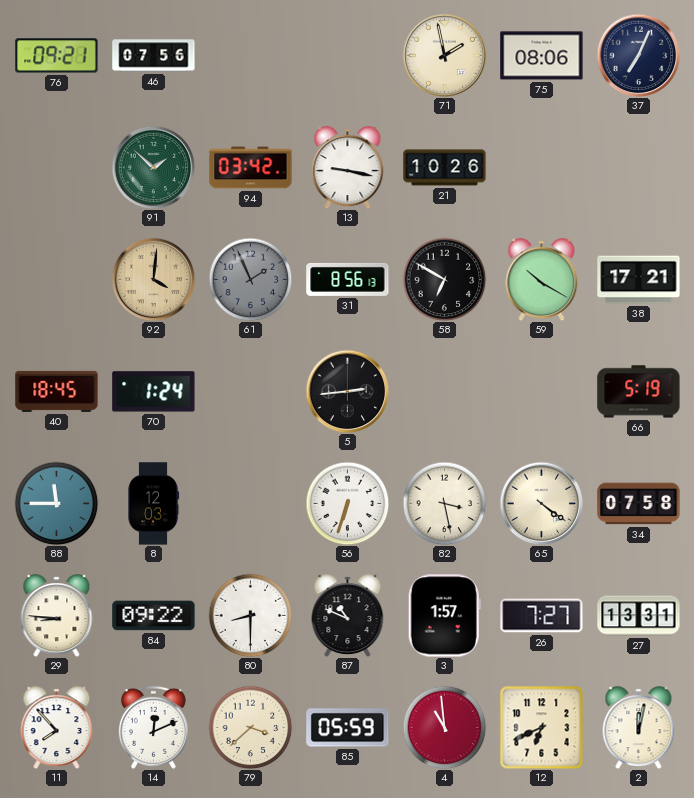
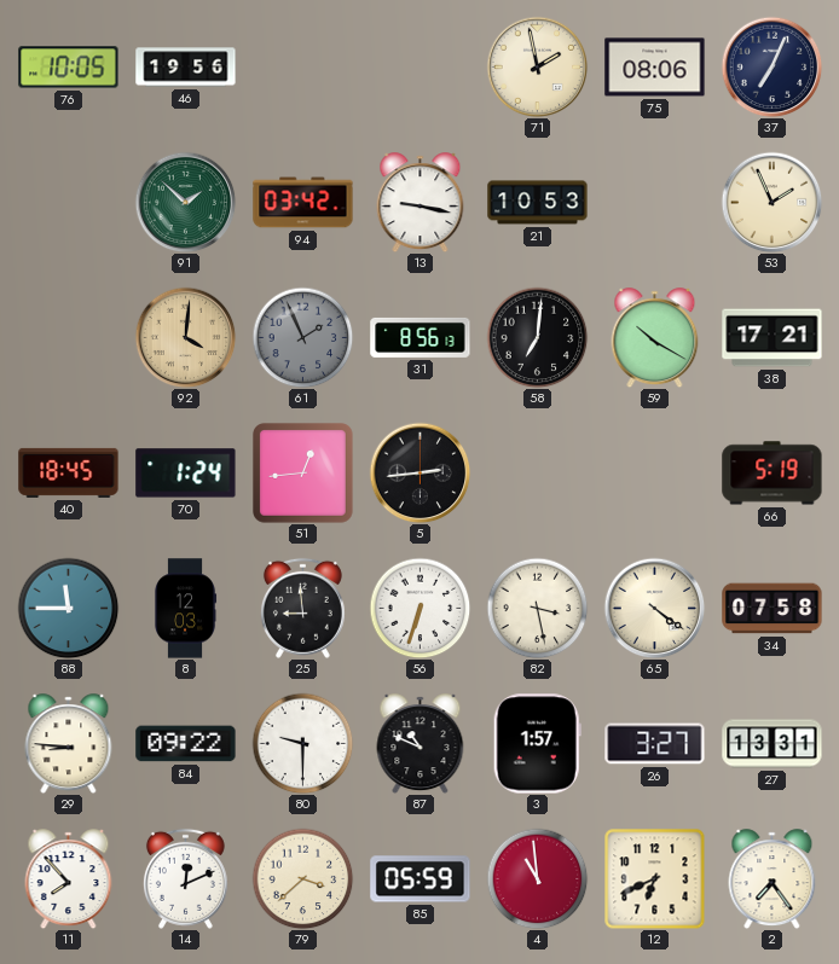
76: 09:21 -> 10:05 (69, 68)
46: 07:56 -> 19:56 (186, 68)
21: 10:26 -> 10:53 (538, 203)
53: none -> 1:56 (771, 202)
58: 6:50 -> 7:01 (537, 337)
51: none -> 12:44 (303, 474)
25: none -> 8:59 (302, 608)
80: 8:30 -> 9:30 (302, 743)
26: 7:27 -> 3:27 (655, 744)
2: 12:02 -> 7:24 (773, 879)
